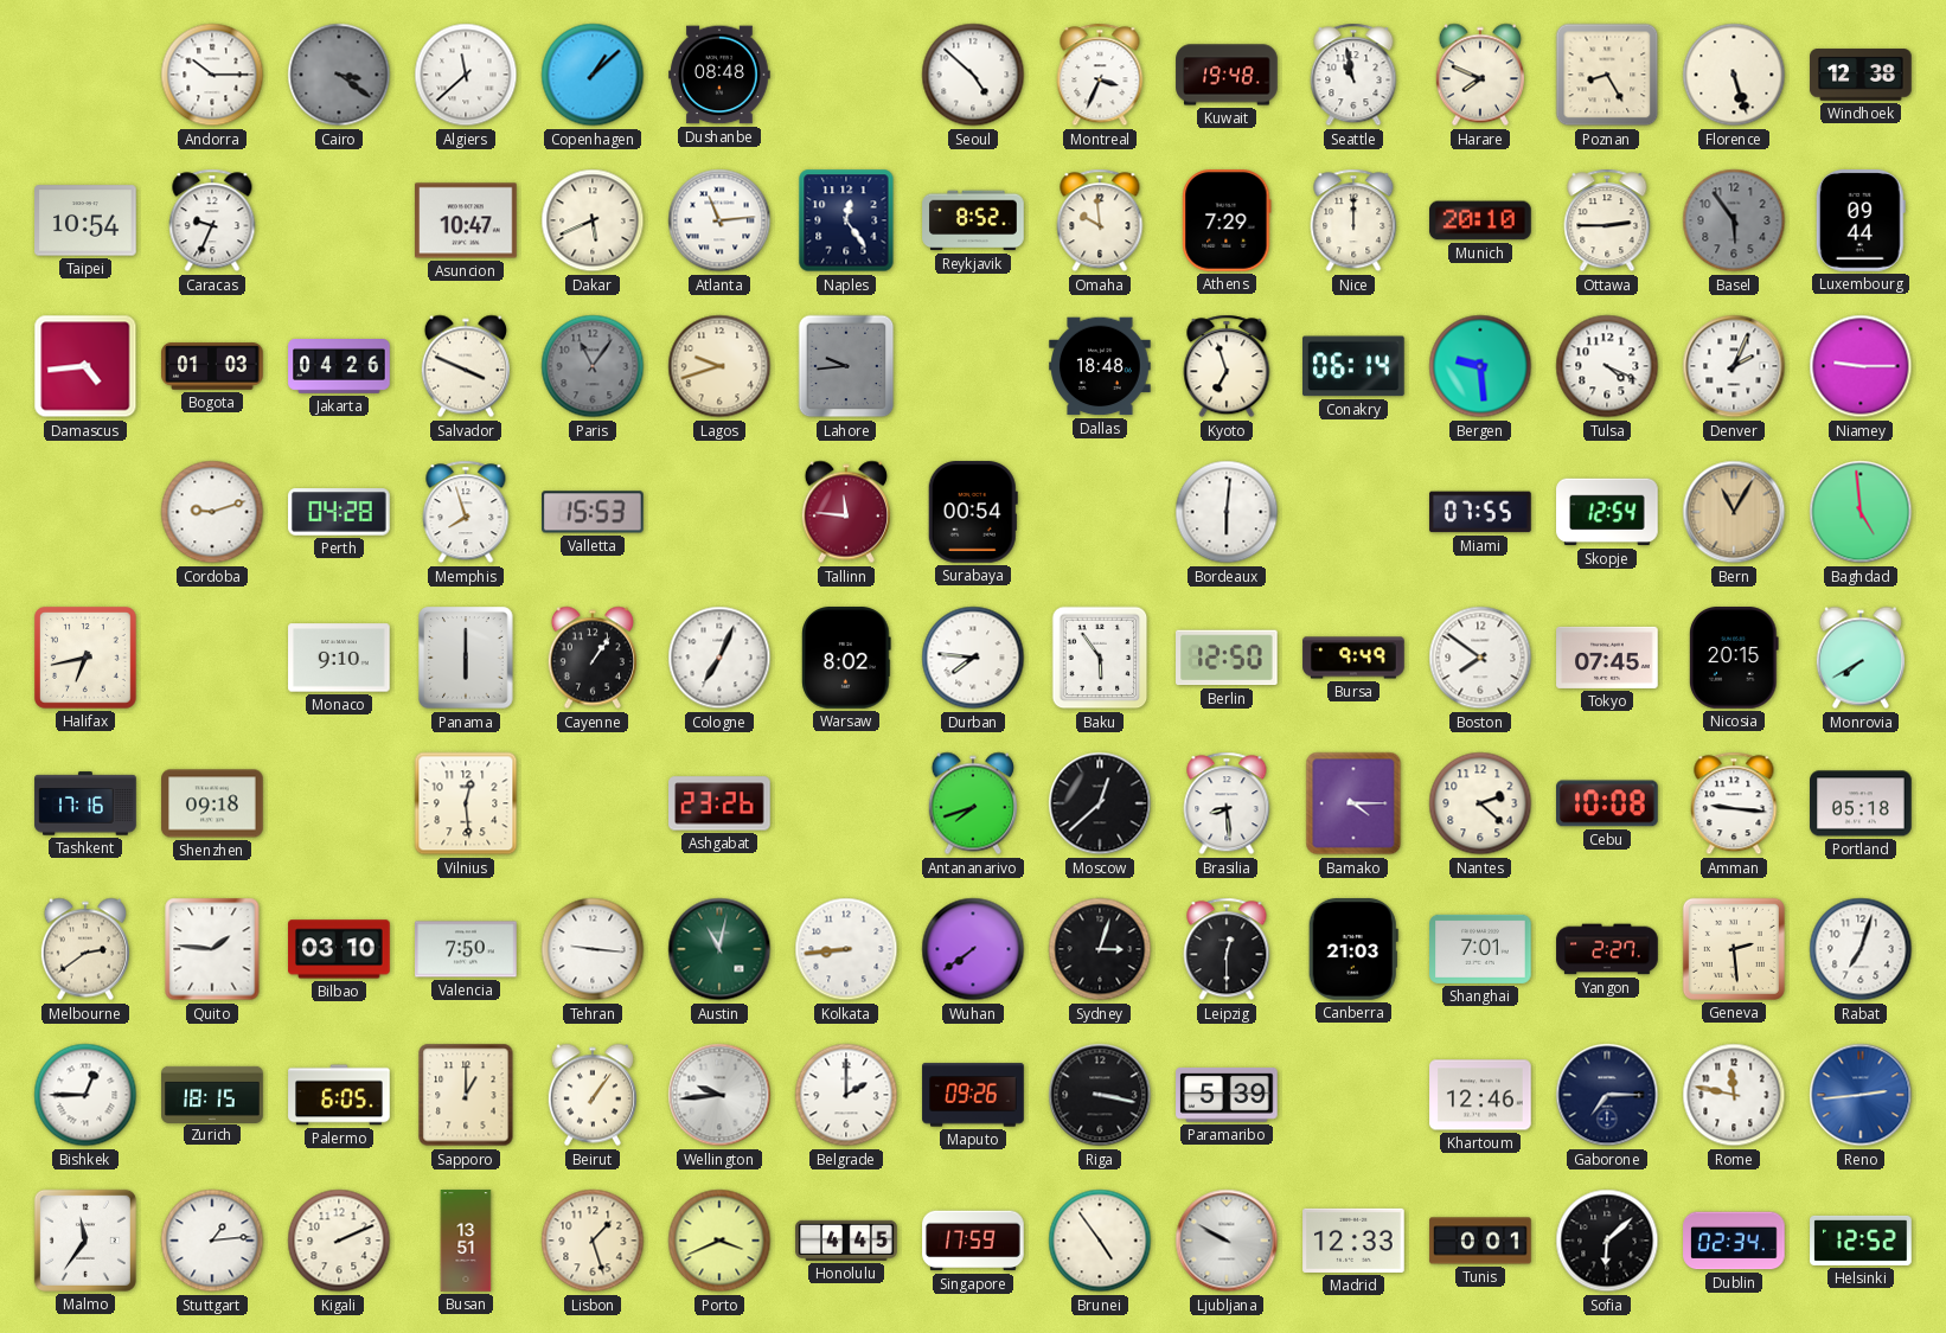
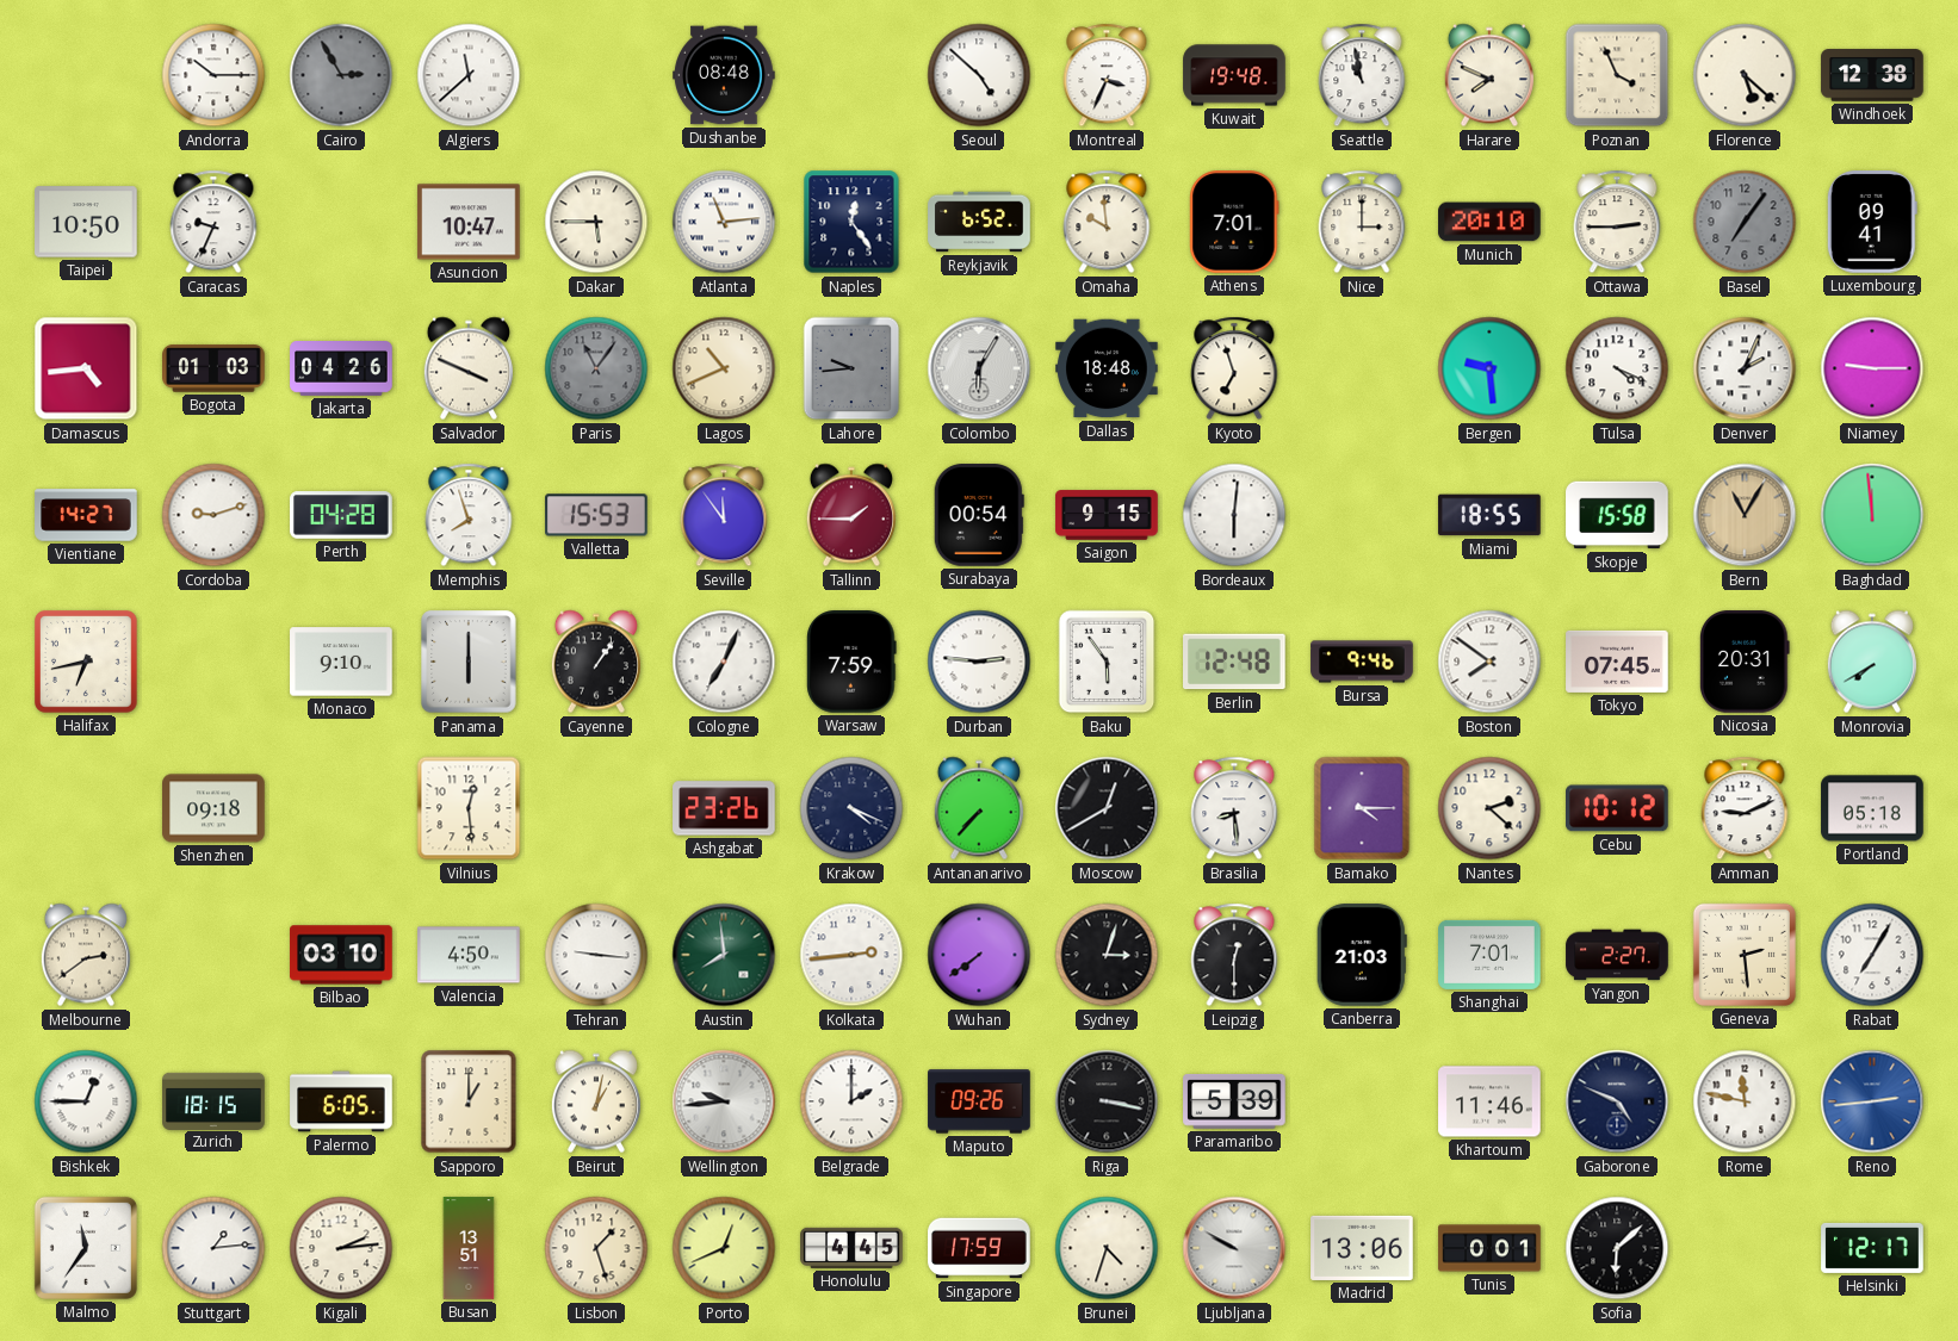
Cairo: 3:21 -> 2:55 (341, 75)
Copenhagen: 1:08 -> none (593, 75)
Poznan: 8:25 -> 3:56 (1617, 75)
Florence: 5:27 -> 5:22 (1745, 75)
Taipei: 10:54 -> 10:50 (86, 222)
Dakar: 5:41 -> 5:45 (596, 222)
Reykjavik: 8:52 -> 6:52 (979, 222)
Athens: 7:29 -> 7:01 (1234, 222)
Nice: 12:00 -> 3:00 (1362, 222)
Basel: 5:54 -> 7:06 (1745, 222)
Luxembourg: 09:44 -> 09:41 (1872, 222)
Lagos: 9:42 -> 10:41 (724, 368)
Colombo: none -> 6:05 (979, 368)
Conakry: 06:14 -> none (1355, 366)
Vientiane: none -> 14:27 (86, 515)
Seville: none -> 11:54 (724, 515)
Tallinn: 11:46 -> 1:45 (851, 515)
Saigon: none -> 9:15 (1107, 515)
Miami: 07:55 -> 18:55 (1489, 515)
Skopje: 12:54 -> 15:58 (1617, 515)
Baghdad: 4:59 -> 11:59 (1872, 515)
Warsaw: 8:02 -> 7:59 (851, 662)
Durban: 7:46 -> 2:46 (979, 662)
Berlin: 12:50 -> 12:48 (1235, 662)
Bursa: 9:49 -> 9:46 (1362, 662)
Nicosia: 20:15 -> 20:31 (1746, 662)
Tashkent: 17:16 -> none (85, 803)
Krakow: none -> 4:19 (851, 808)
Antananarivo: 7:42 -> 7:37 (979, 808)
Moscow: 12:38 -> 12:40 (1107, 808)
Cebu: 10:08 -> 10:12 (1618, 808)
Amman: 9:16 -> 9:11 (1745, 808)
Quito: 1:46 -> none (212, 949)
Valencia: 7:50 -> 4:50 (469, 955)
Austin: 11:02 -> 7:59 (724, 955)
Kolkata: 8:44 -> 2:44 (851, 955)
Rabat: 7:03 -> 7:05 (1872, 955)
Beirut: 1:06 -> 1:02 (596, 1101)
Khartoum: 12:46 -> 11:46 (1489, 1101)
Gaborone: 7:15 -> 4:49 (1617, 1101)
Kigali: 2:11 -> 2:14 (341, 1248)
Porto: 3:41 -> 12:41 (724, 1248)
Brunei: 4:54 -> 4:33 (1107, 1248)
Madrid: 12:33 -> 13:06 (1362, 1248)
Dublin: 02:34 -> none (1734, 1241)
Helsinki: 12:52 -> 12:17 (1872, 1248)
